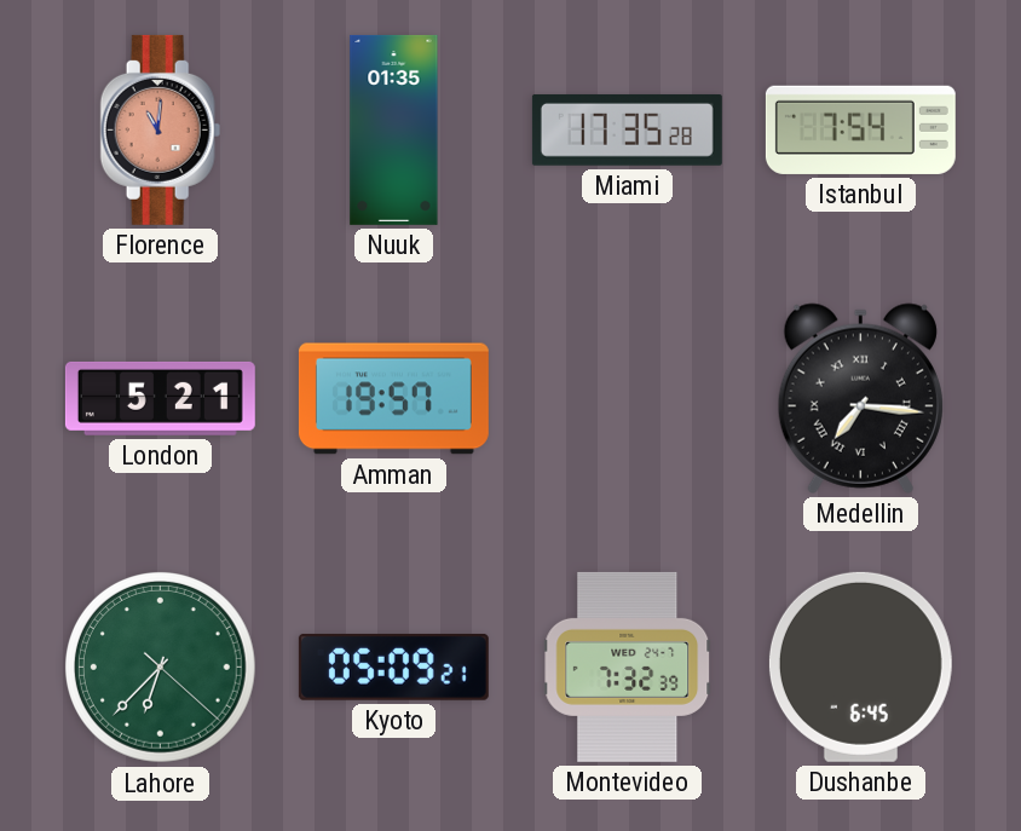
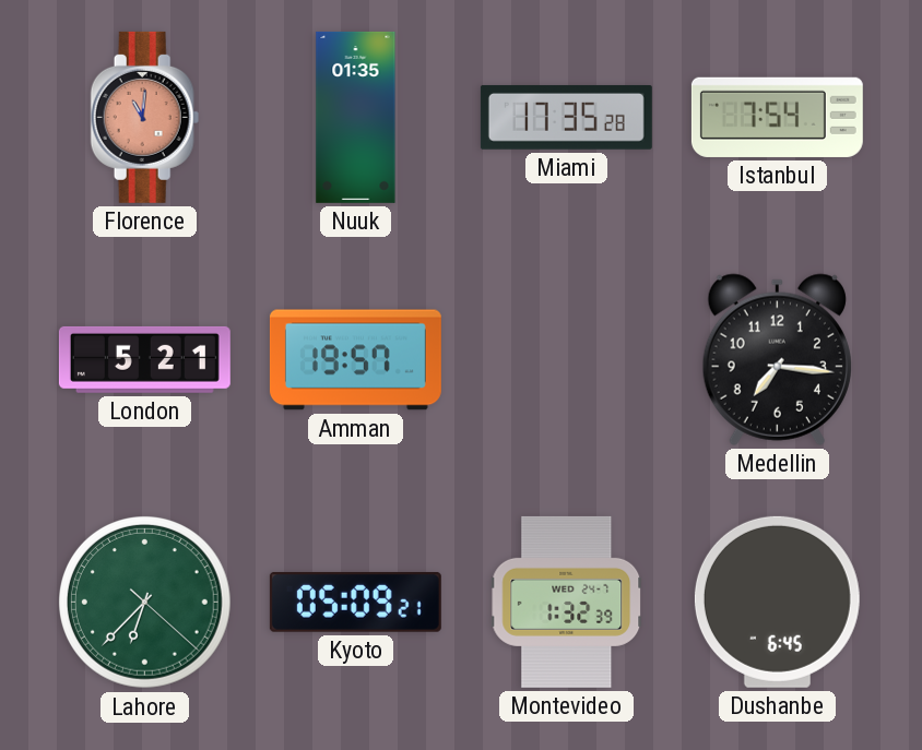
Medellin numerals: Roman -> Arabic (777, 359)
Montevideo: 7:32 -> 1:32 (567, 602)
